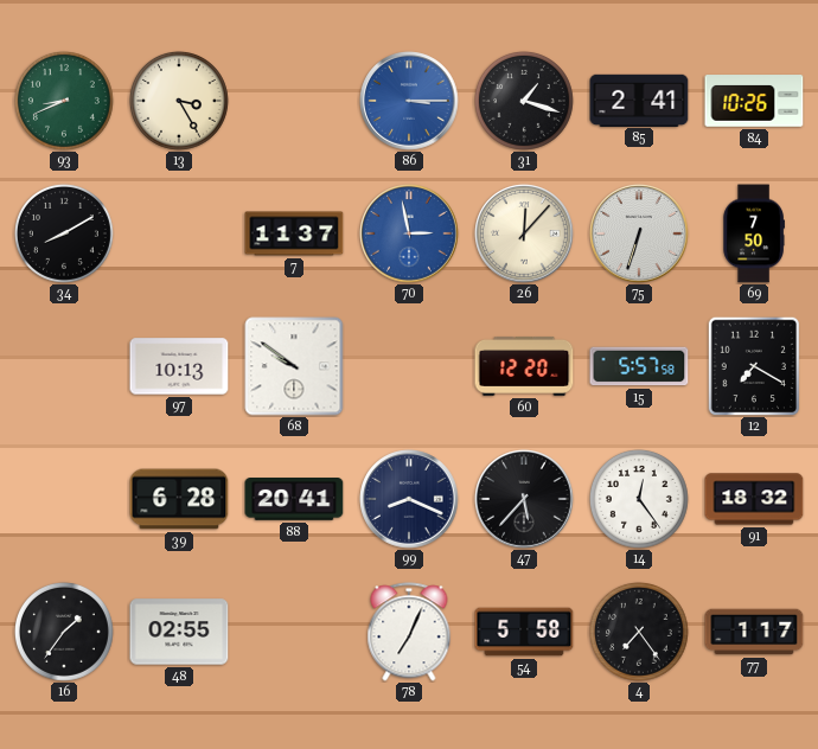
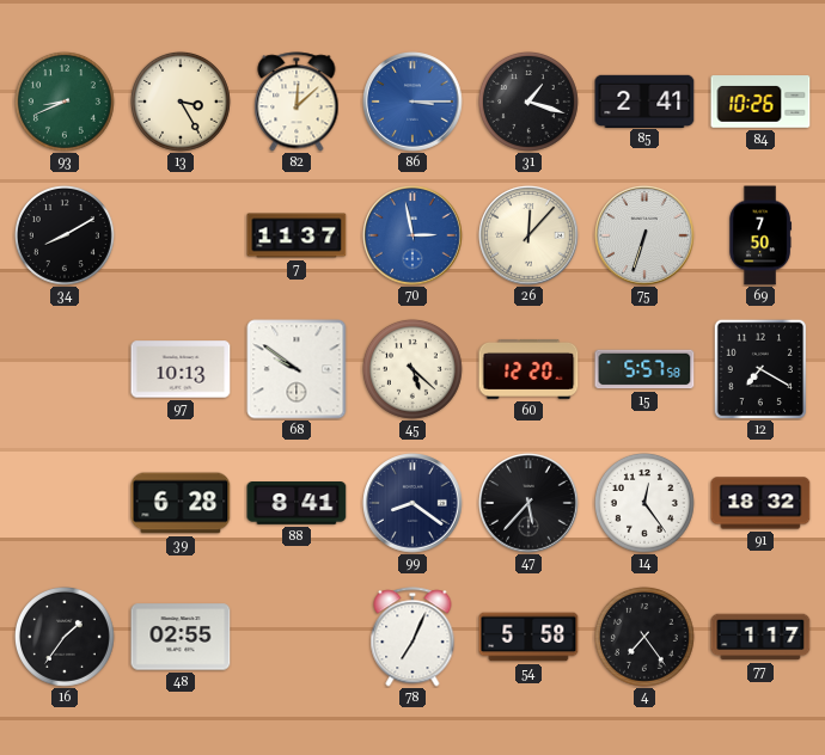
82: none -> 12:08 (297, 102)
45: none -> 5:22 (412, 369)
88: 20:41 -> 8:41 (297, 504)
99: 8:19 -> 8:21 (412, 503)
